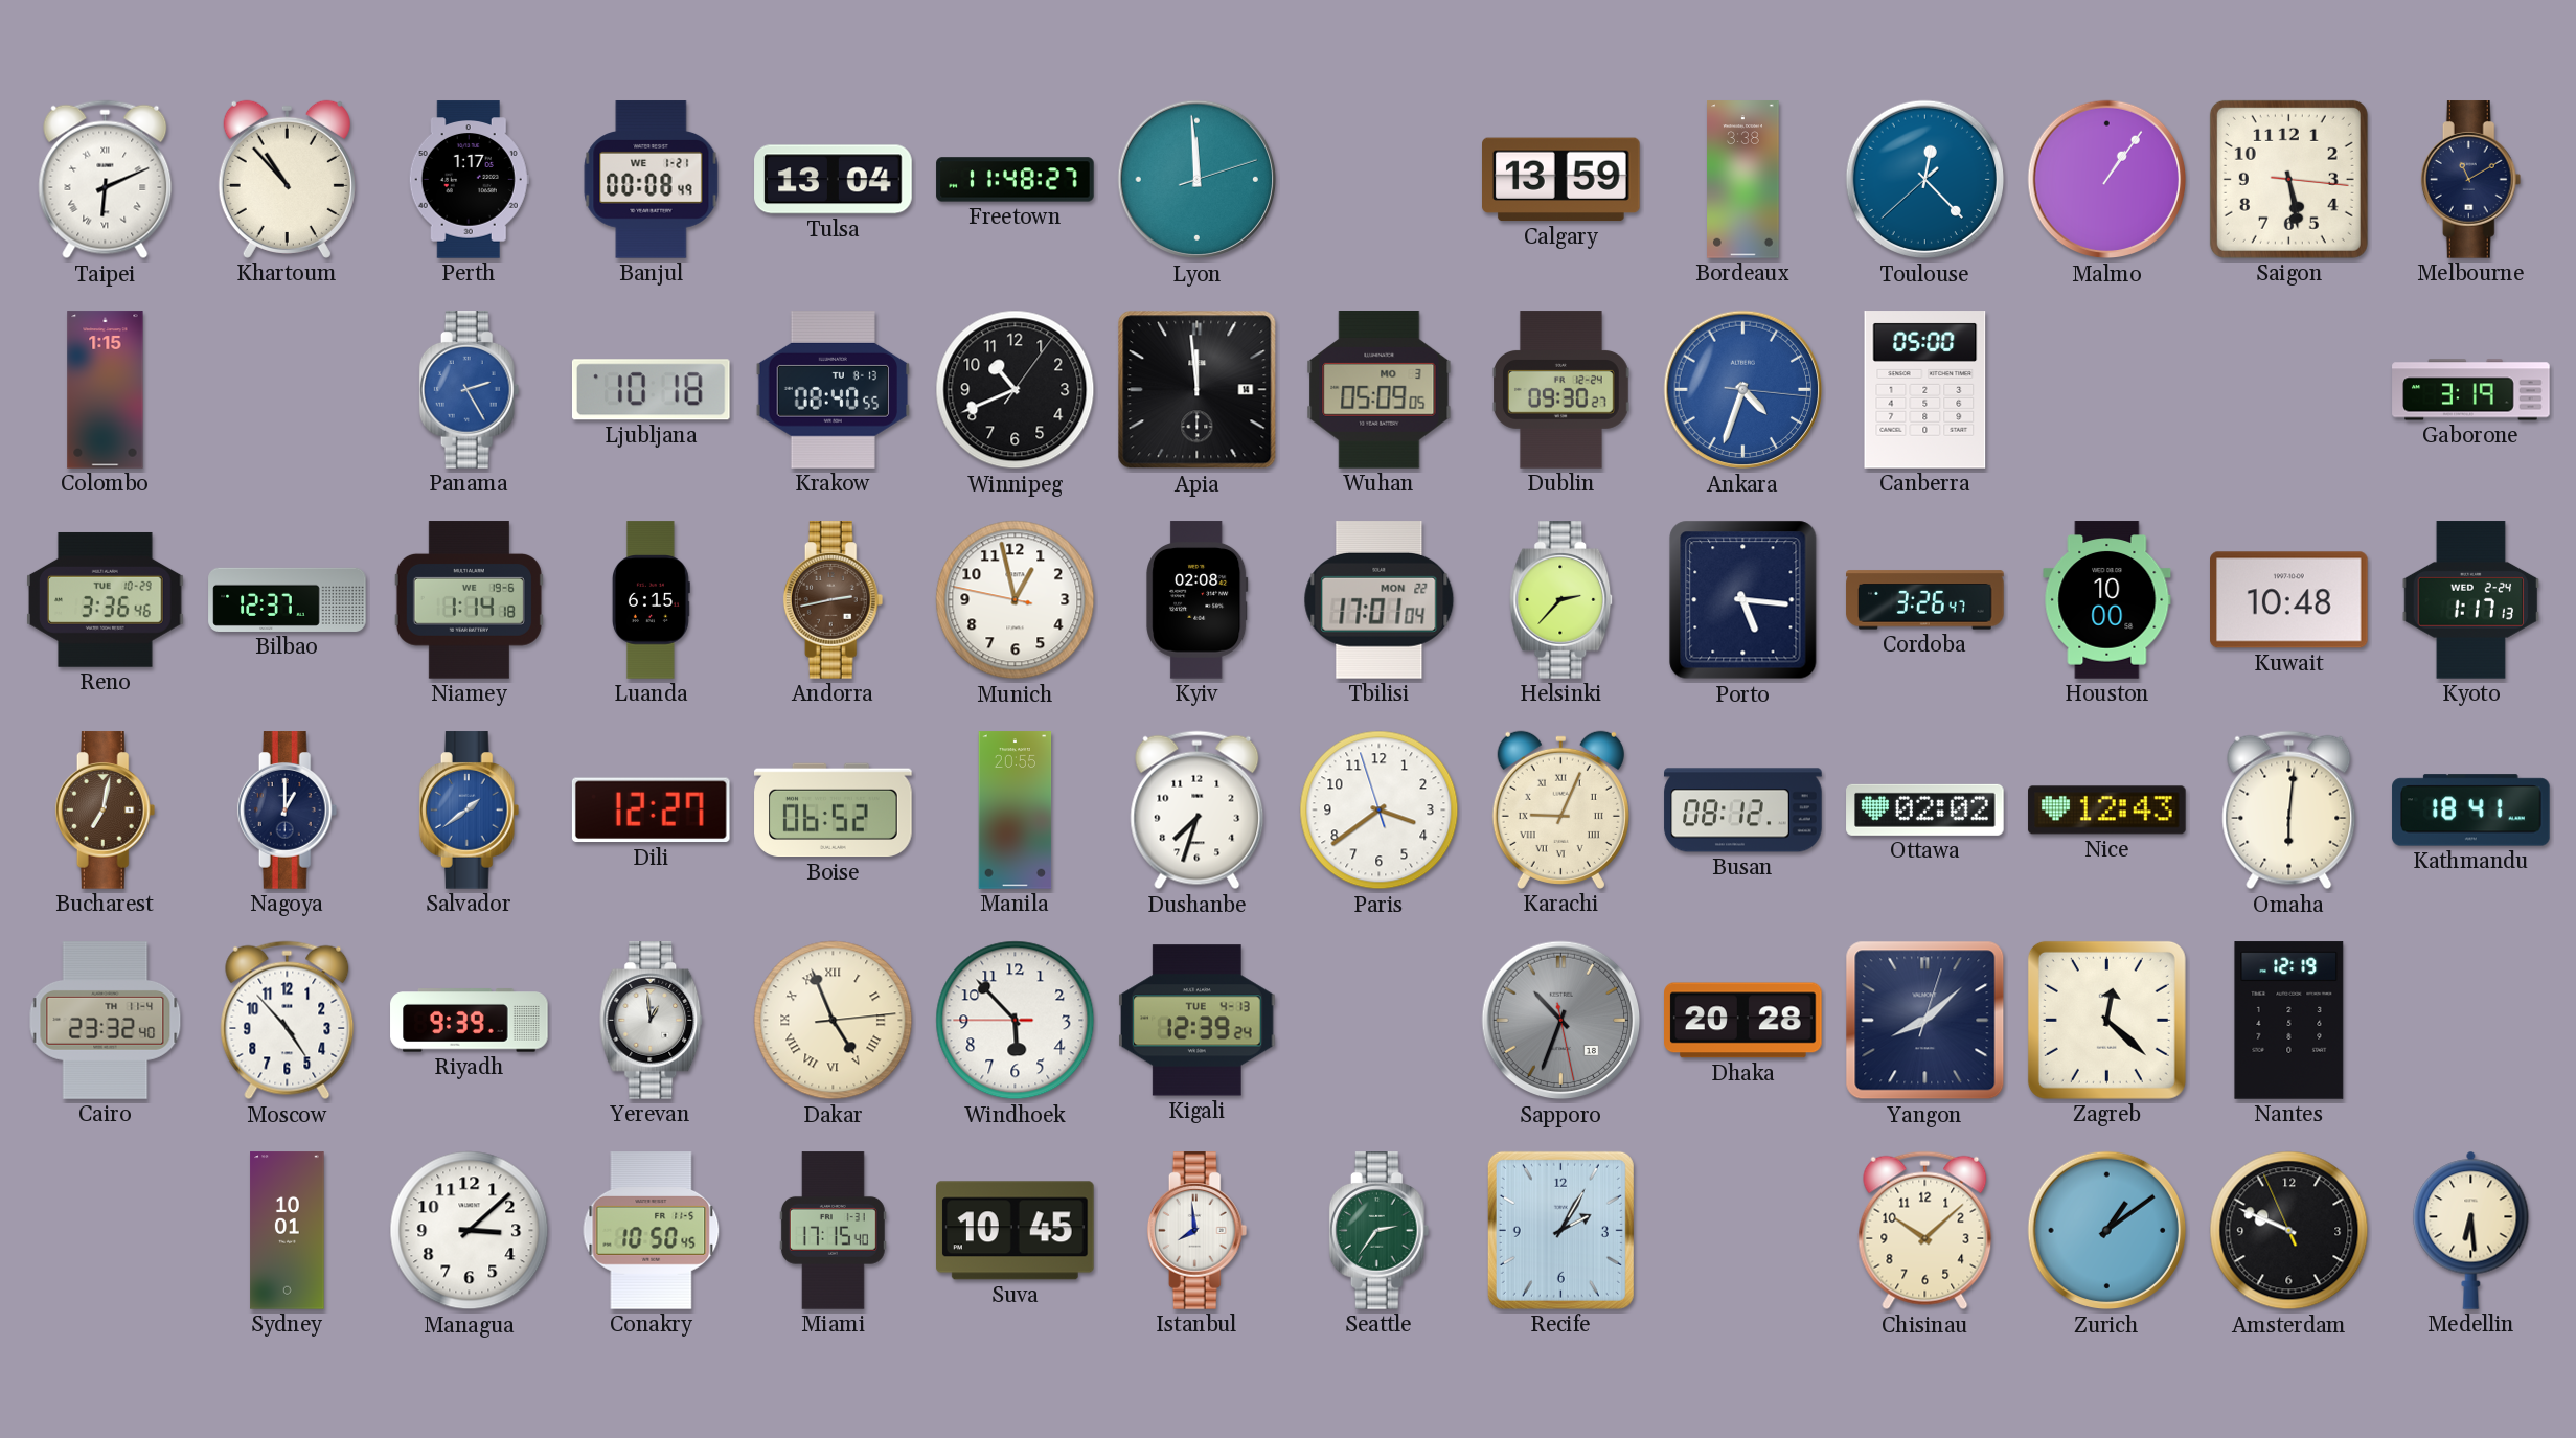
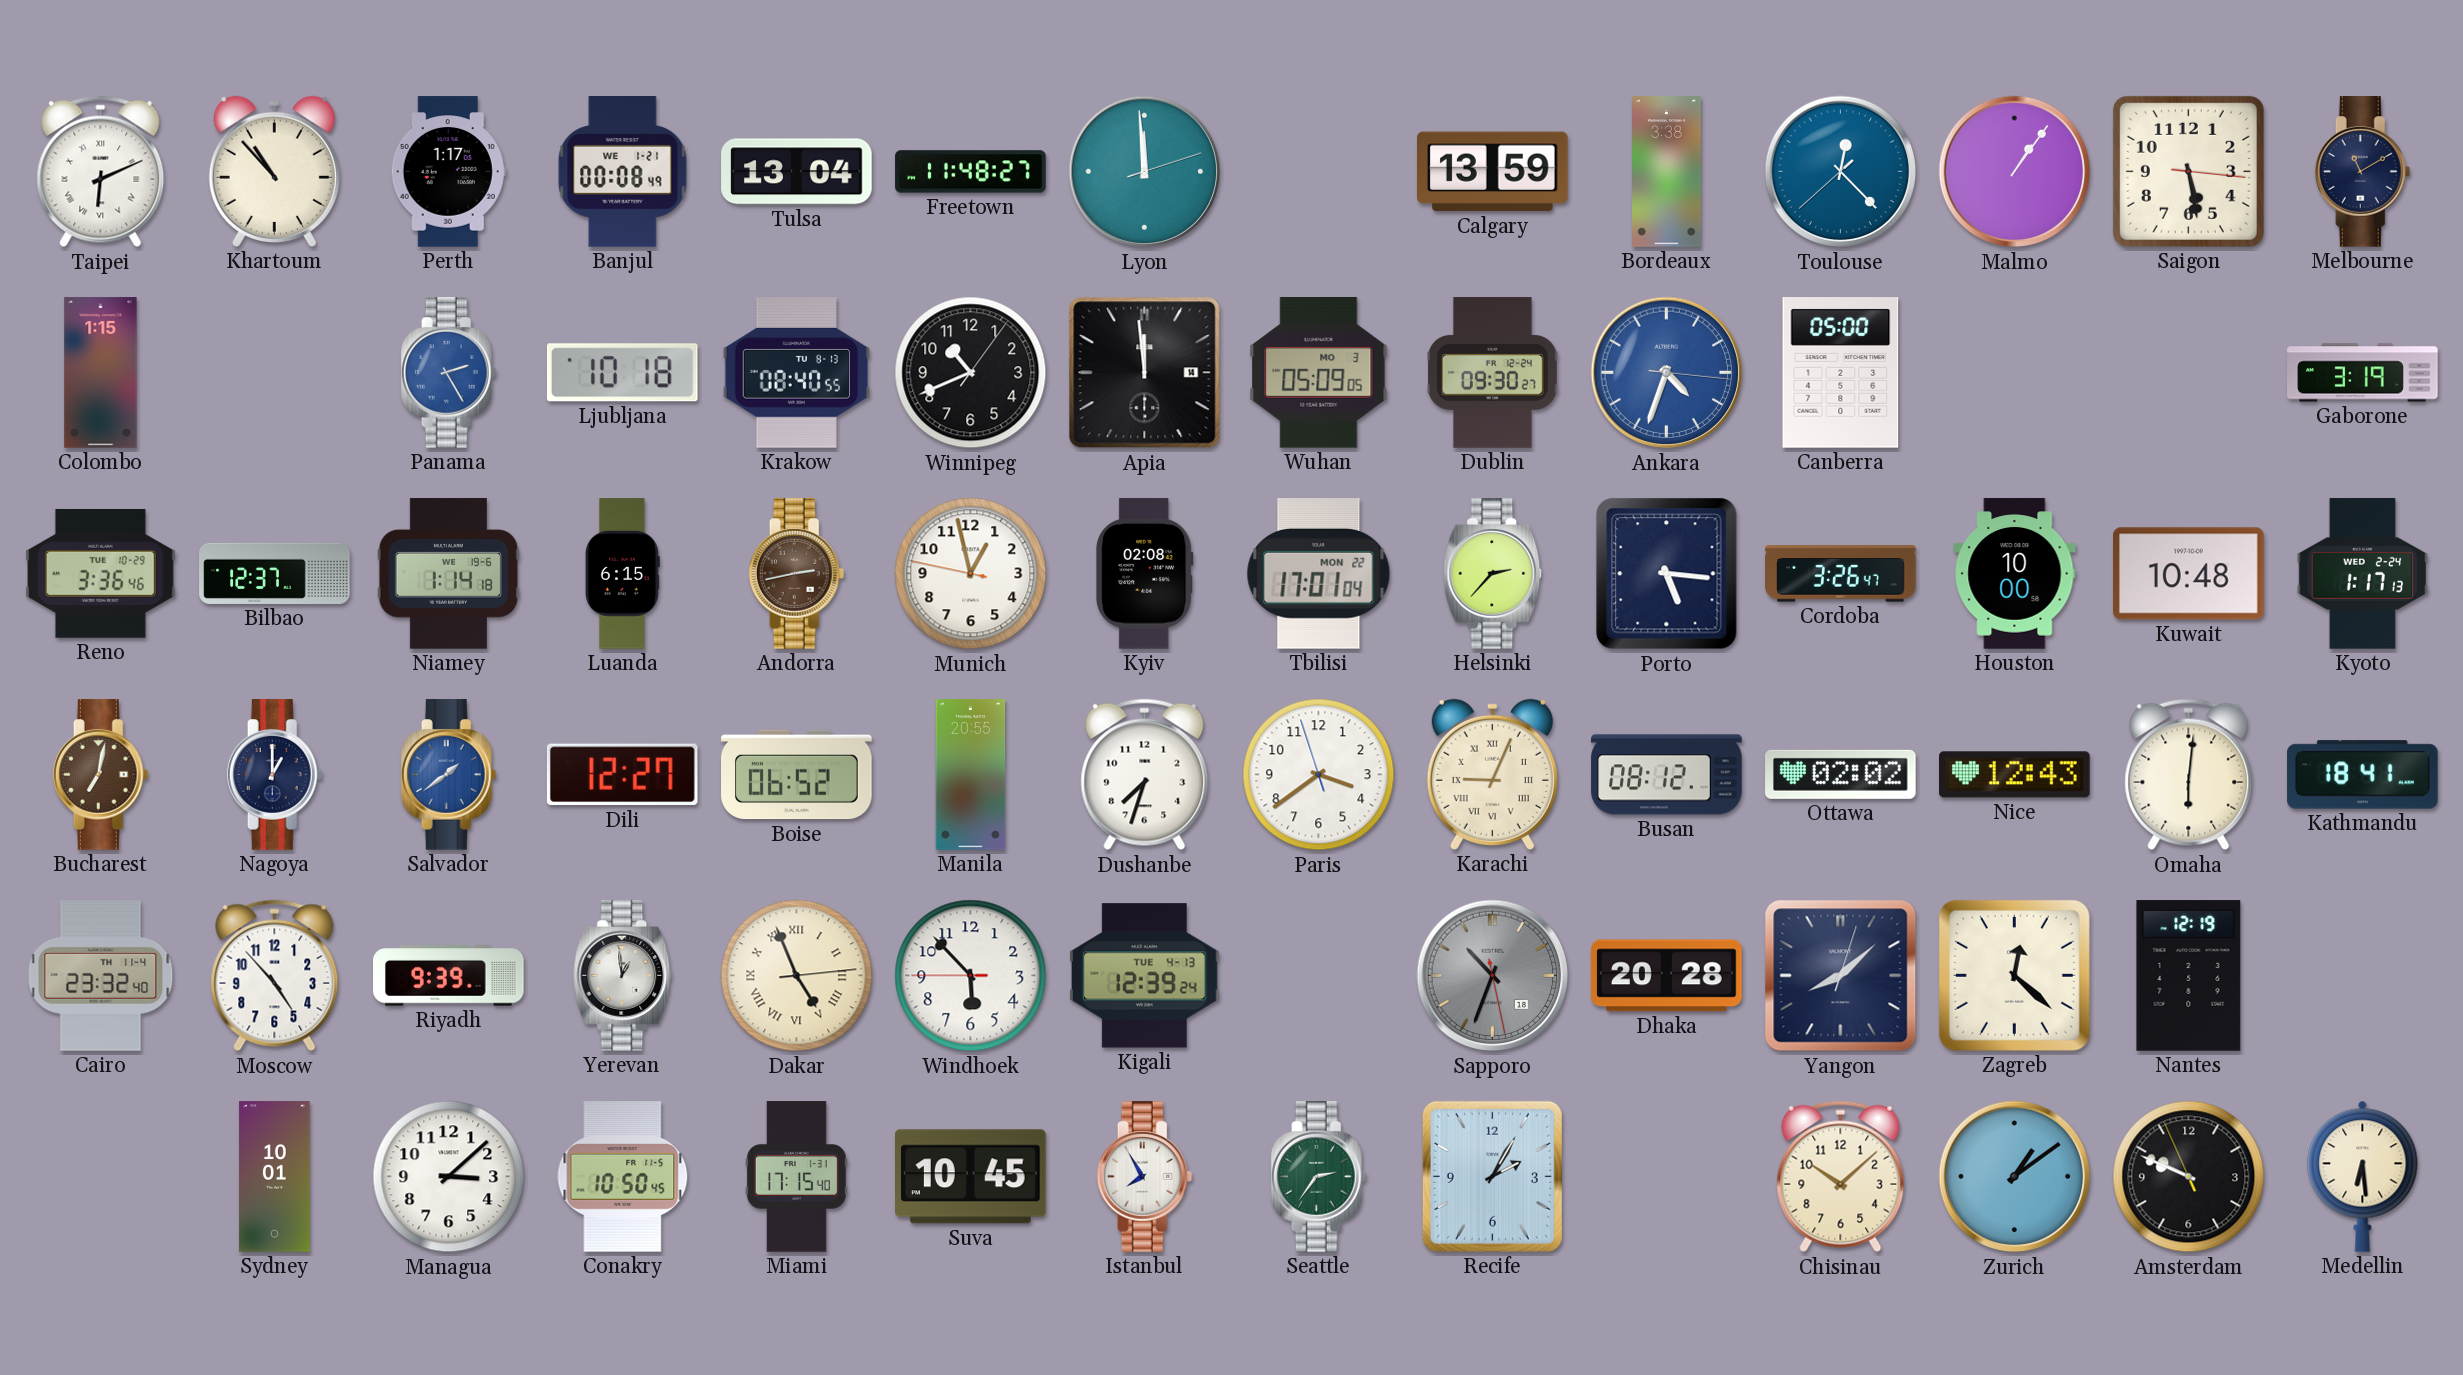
Istanbul: 7:59 -> 7:55 (1145, 1177)
